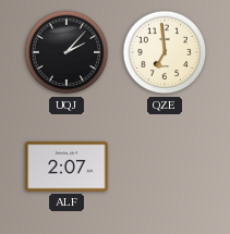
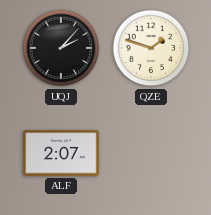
QZE: 6:59 -> 1:48 (151, 48)
